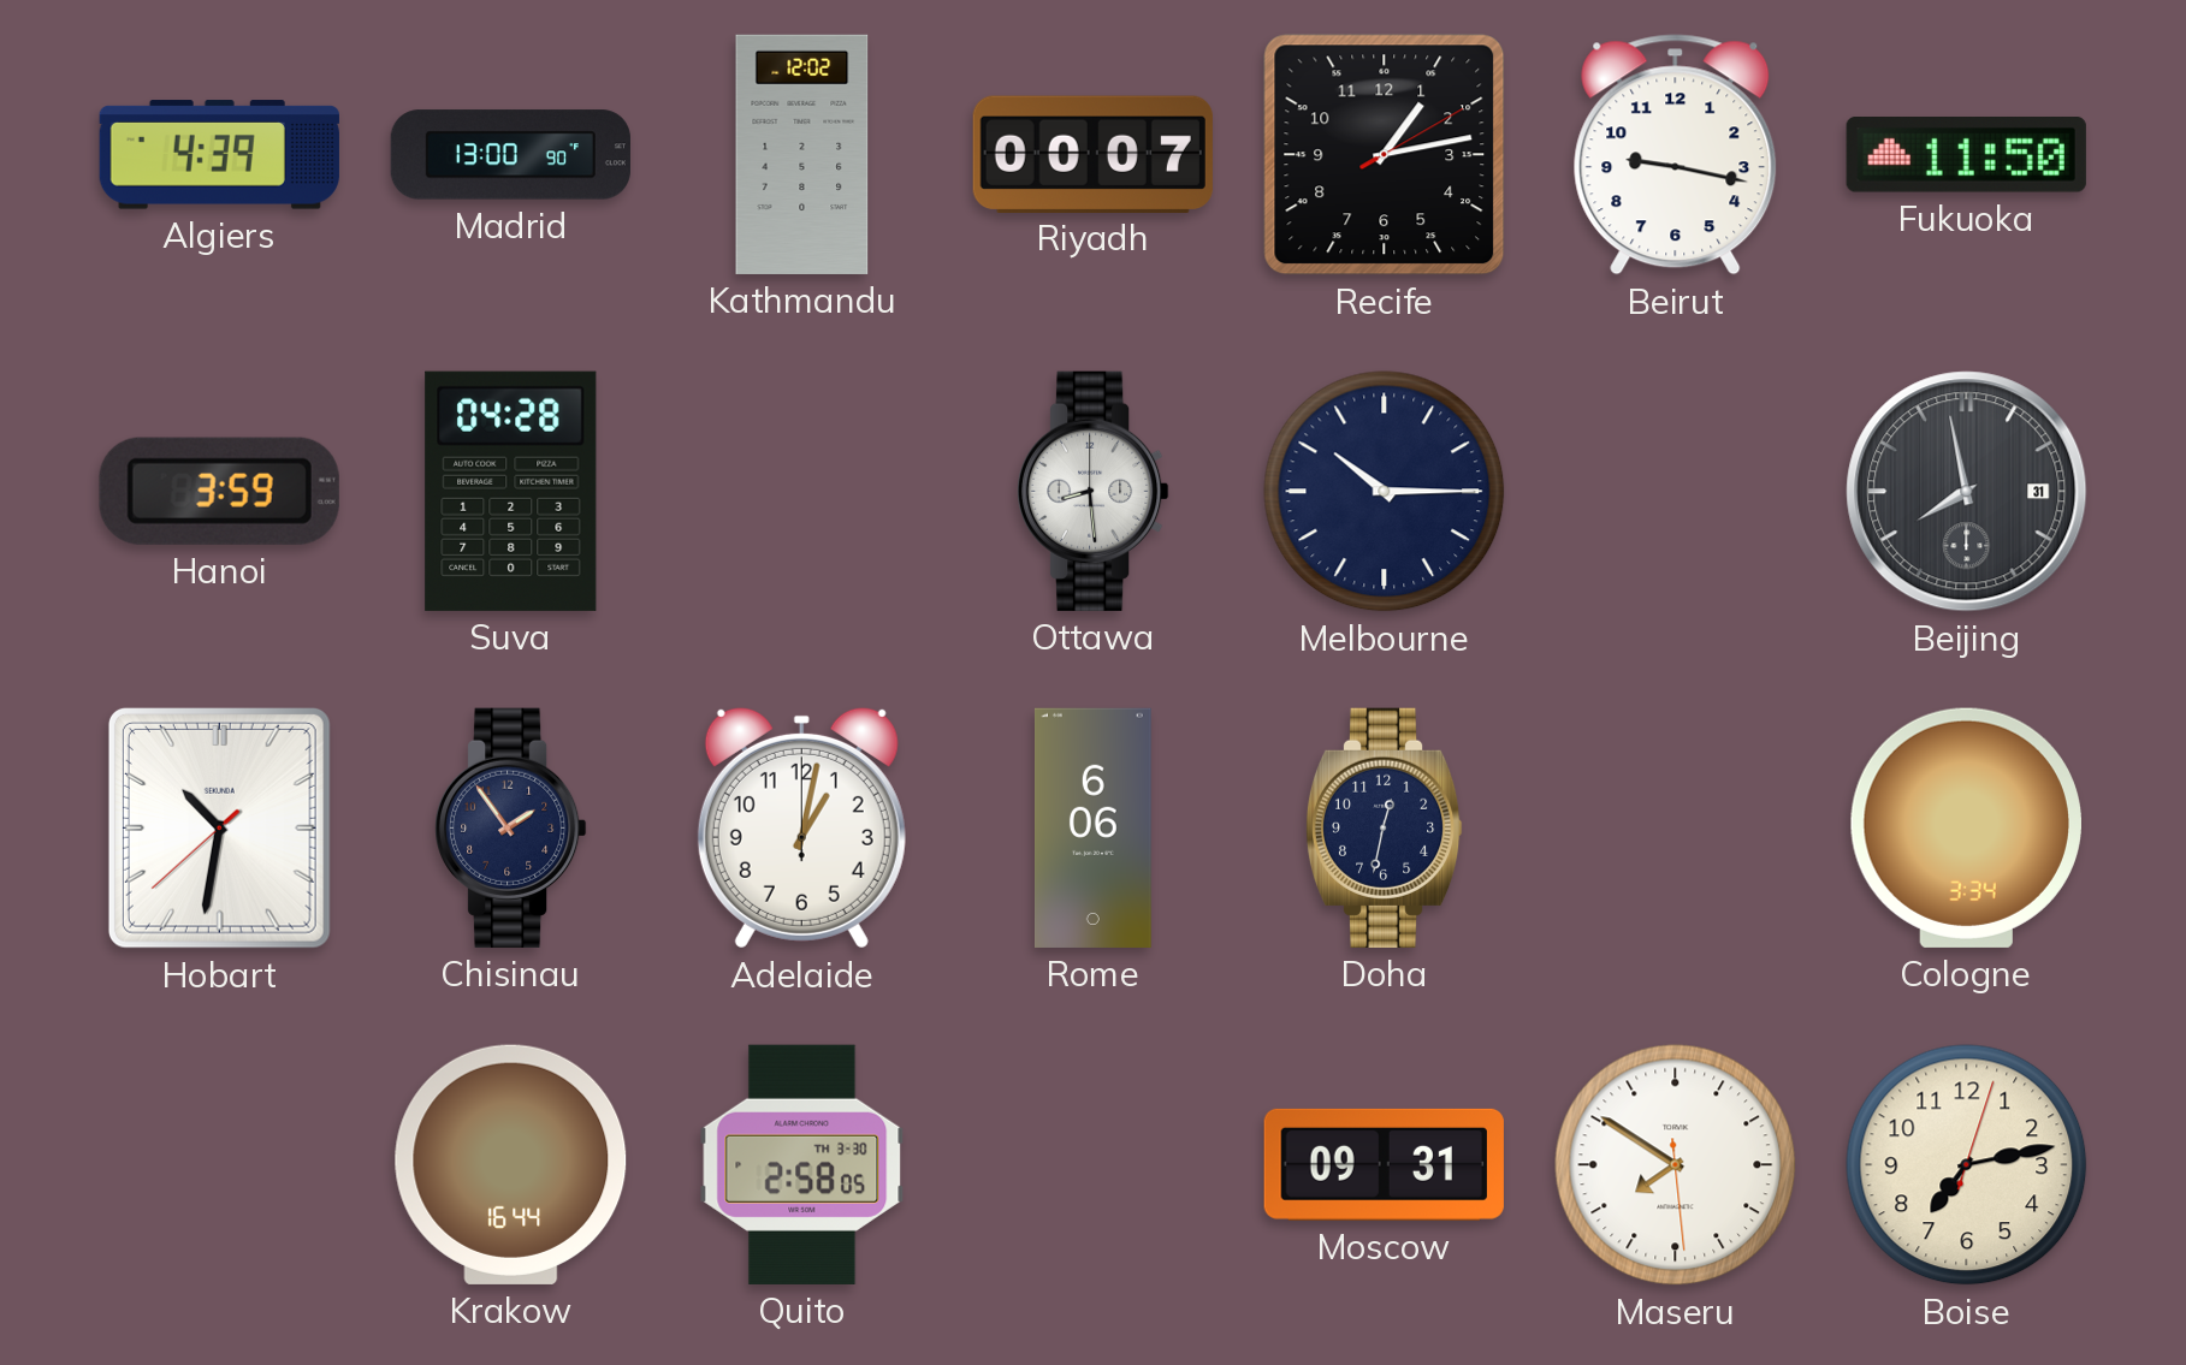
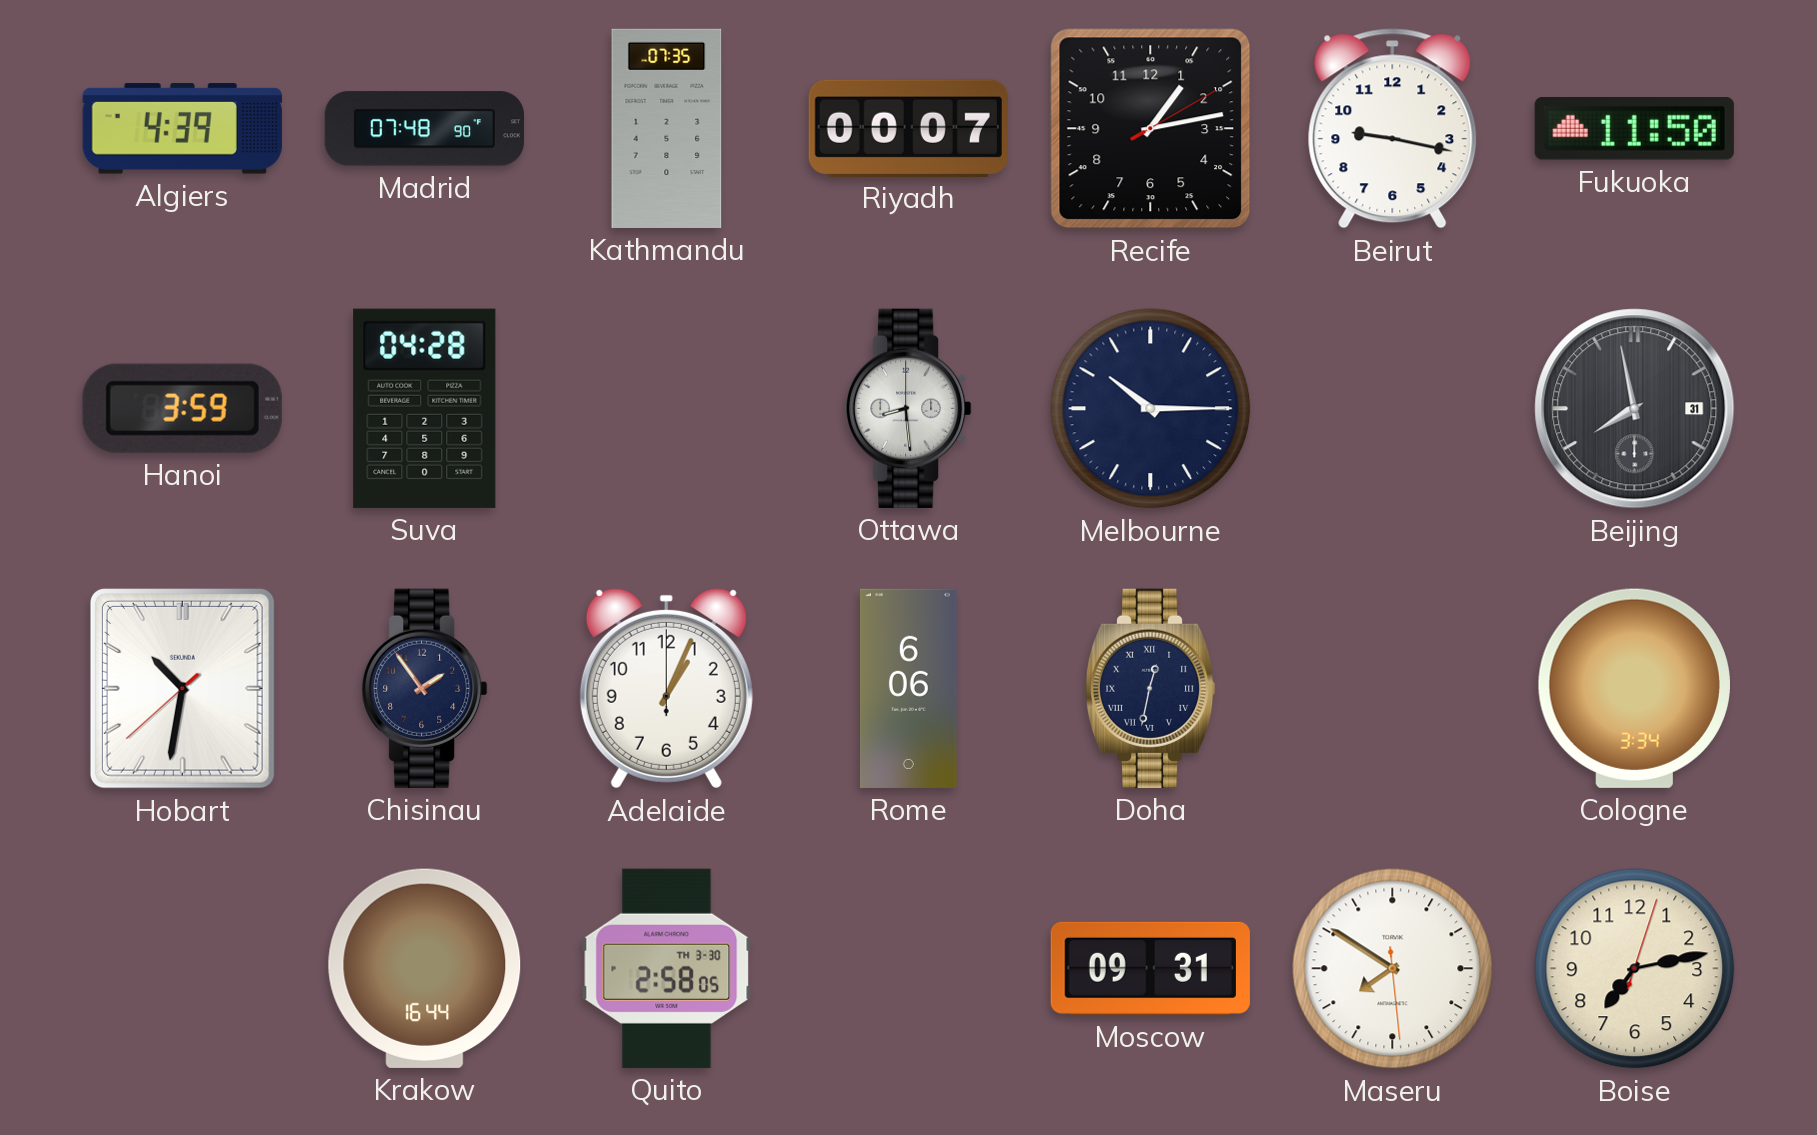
Madrid: 13:00 -> 07:48 (424, 129)
Kathmandu: 12:02 -> 07:35 (667, 128)
Adelaide: 1:02 -> 1:04 (666, 688)
Doha numerals: Arabic -> Roman (1150, 688)
